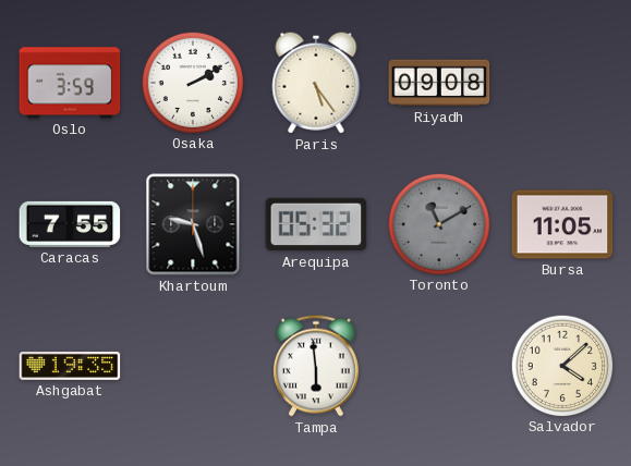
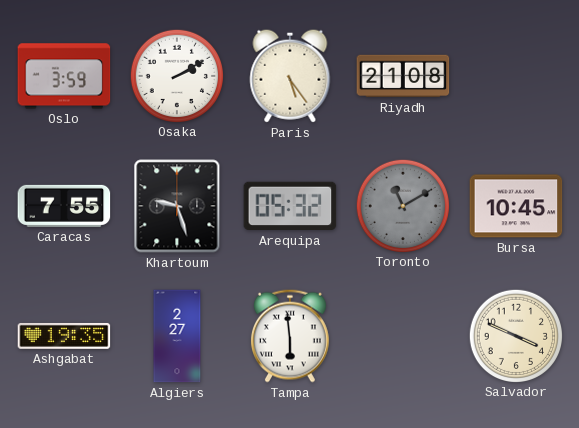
Riyadh: 09:08 -> 21:08 (403, 76)
Bursa: 11:05 -> 10:45 (516, 206)
Algiers: none -> 2:27 (177, 336)
Salvador: 4:08 -> 3:49 (515, 335)
